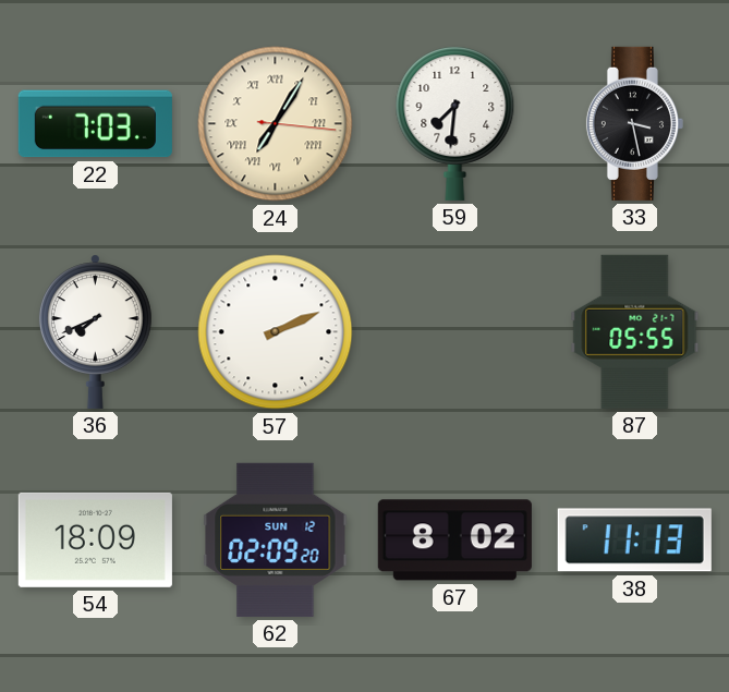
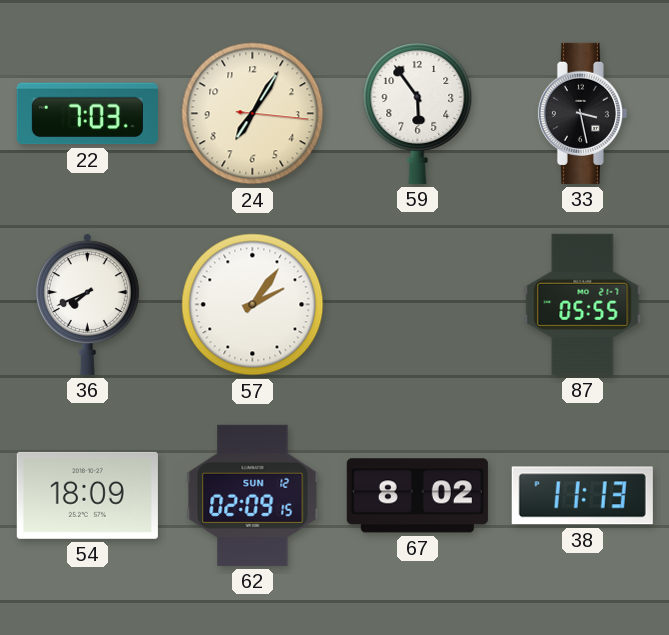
24 numerals: Roman -> Arabic (253, 114)
59: 7:31 -> 5:54 (418, 114)
57: 2:11 -> 2:06 (253, 305)
62: 02:09:20 -> 02:09:15 (253, 495)
